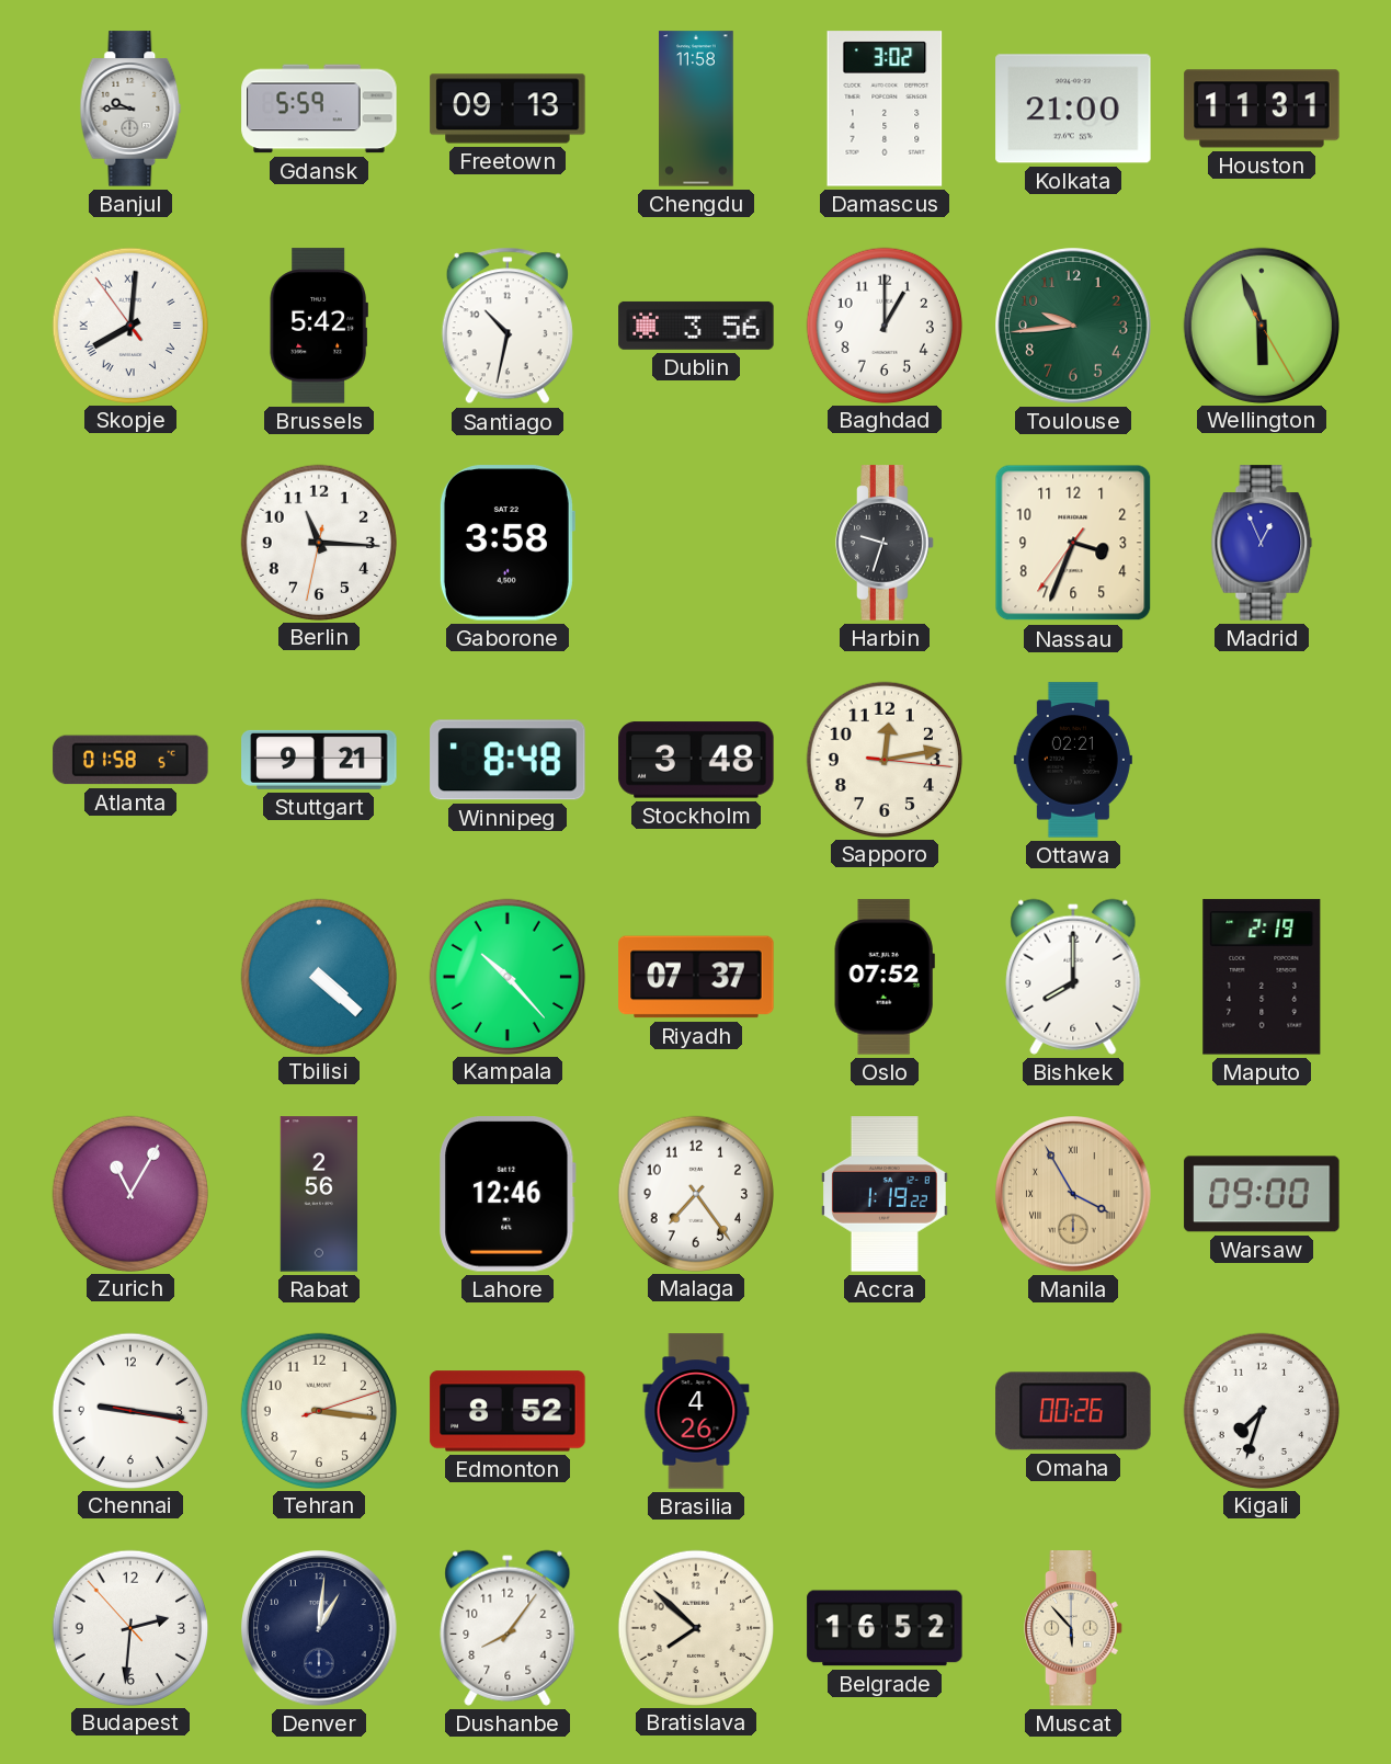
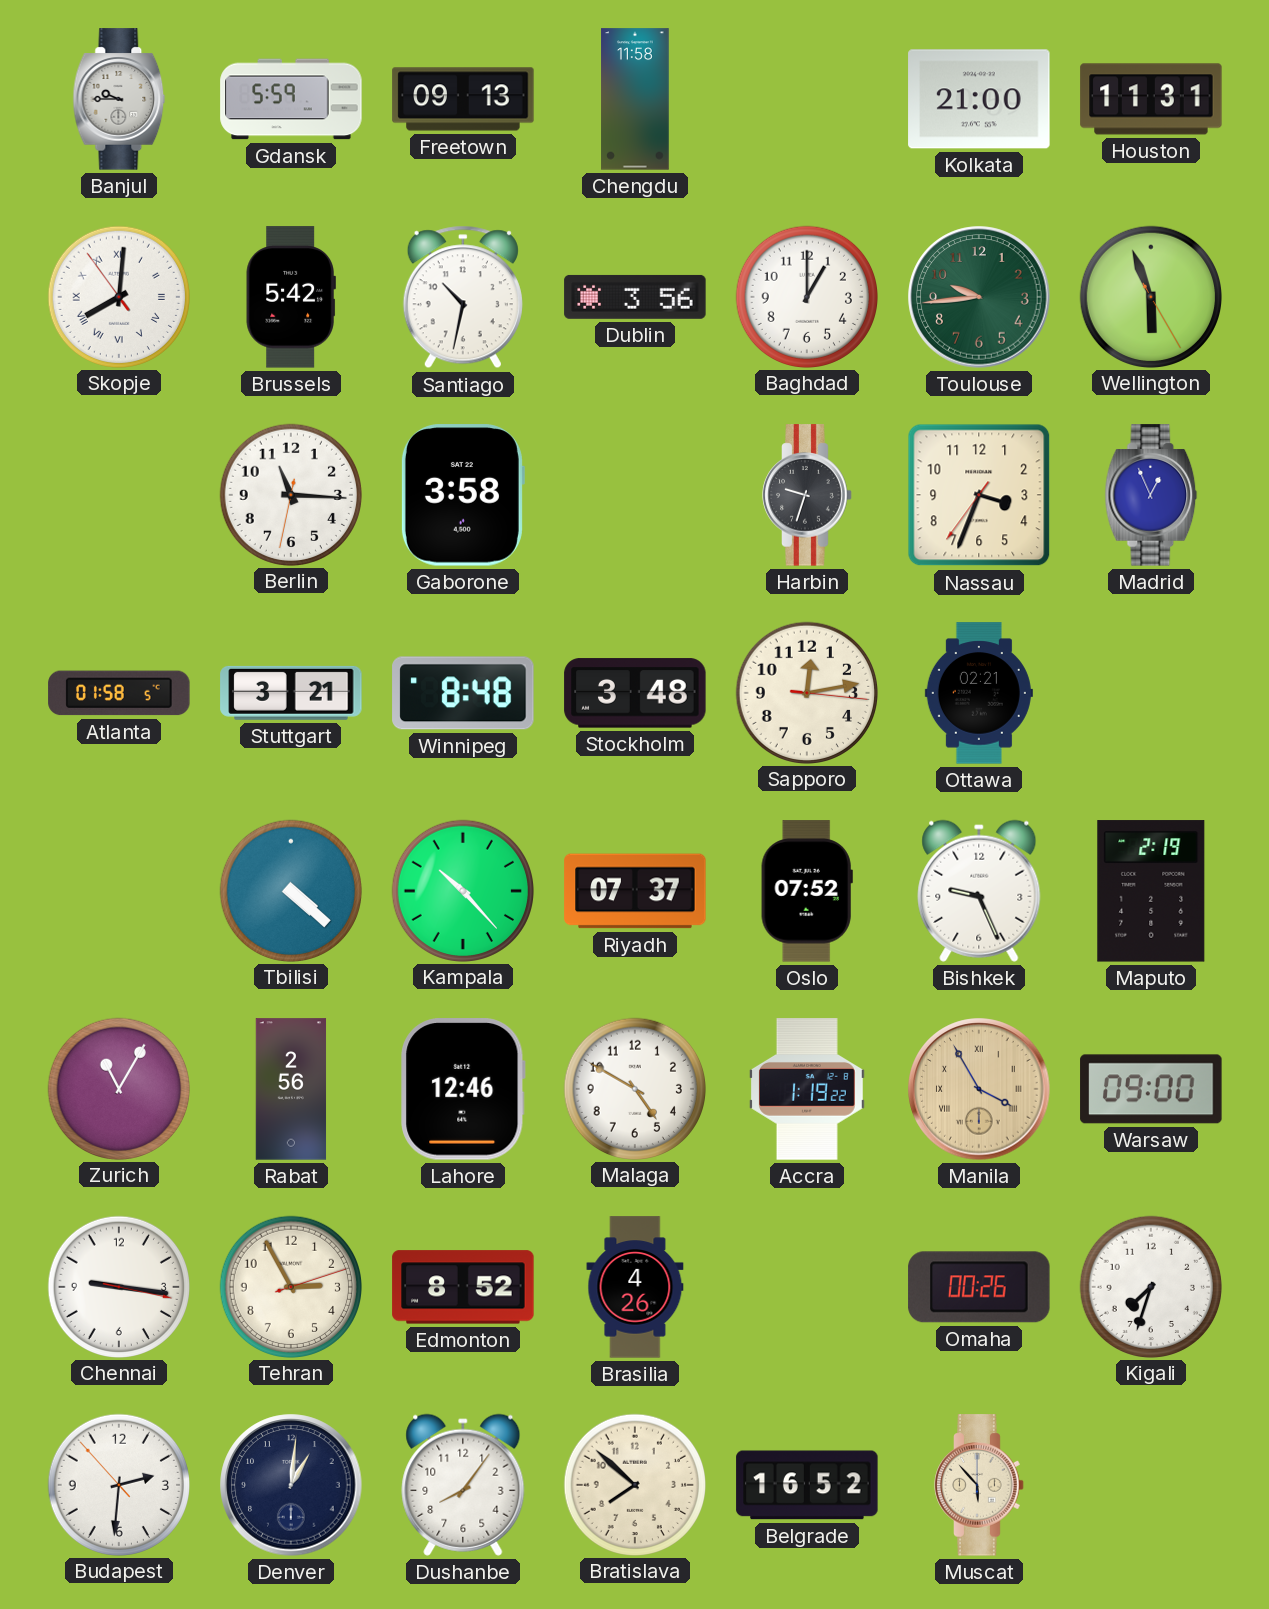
Damascus: 3:02 -> none (885, 109)
Stuttgart: 9:21 -> 3:21 (291, 693)
Bishkek: 8:00 -> 9:26 (979, 891)
Malaga: 7:24 -> 4:50 (634, 1088)
Tehran: 3:16 -> 2:55 (290, 1286)
